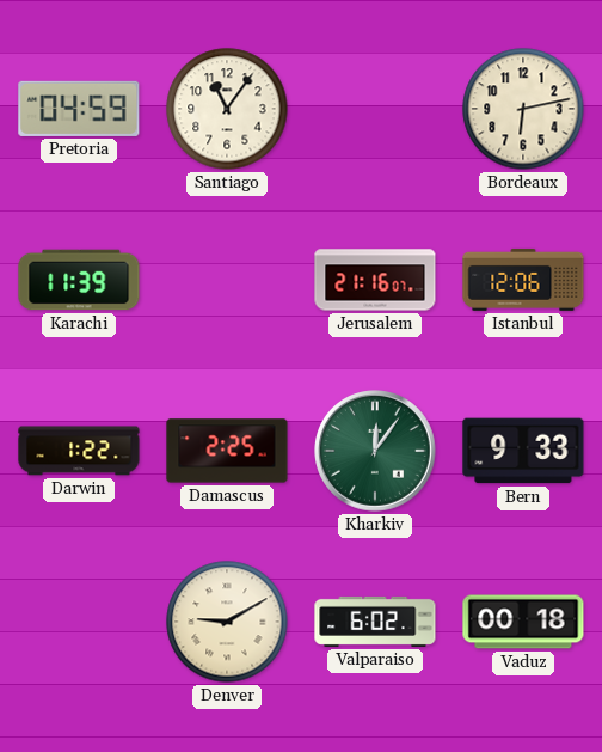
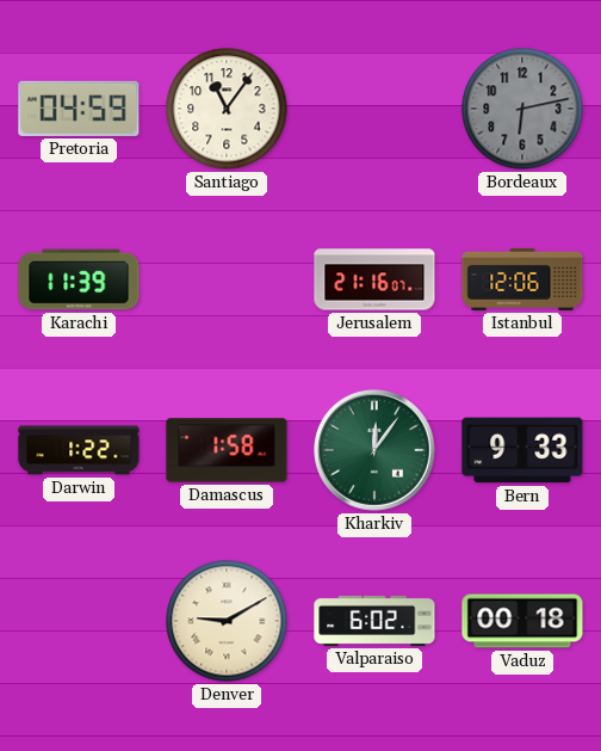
Bordeaux dial: cream -> grey (522, 109)
Damascus: 2:25 -> 1:58 (227, 450)
